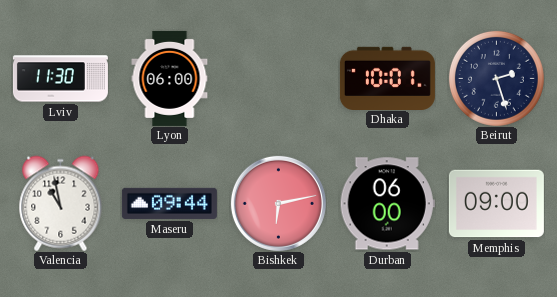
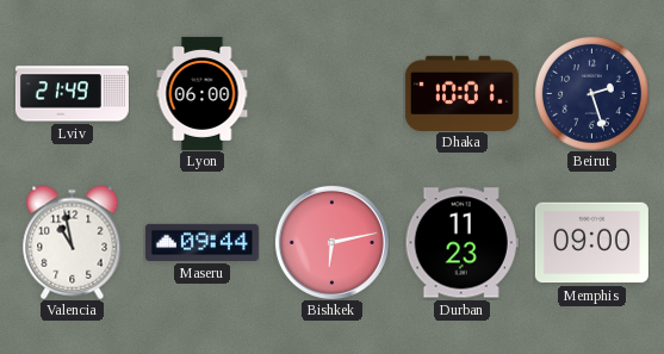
Lviv: 11:30 -> 21:49 (72, 94)
Durban: 06:00 -> 11:23 (461, 243)
